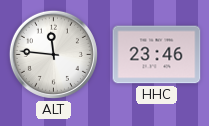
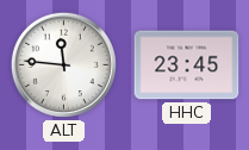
HHC: 23:46 -> 23:45 (187, 65)
